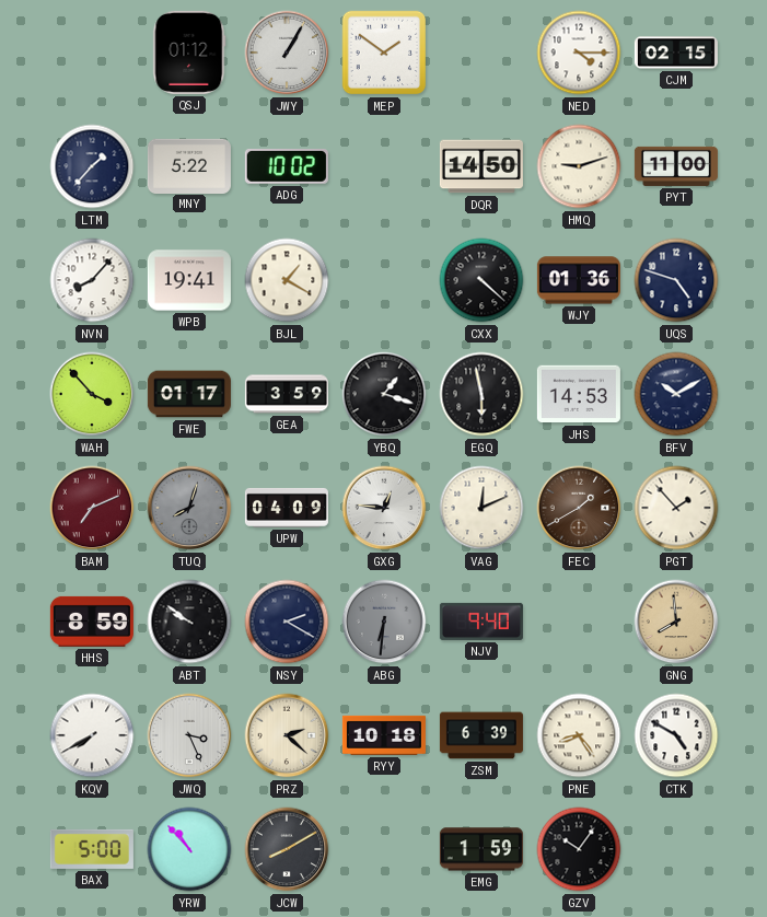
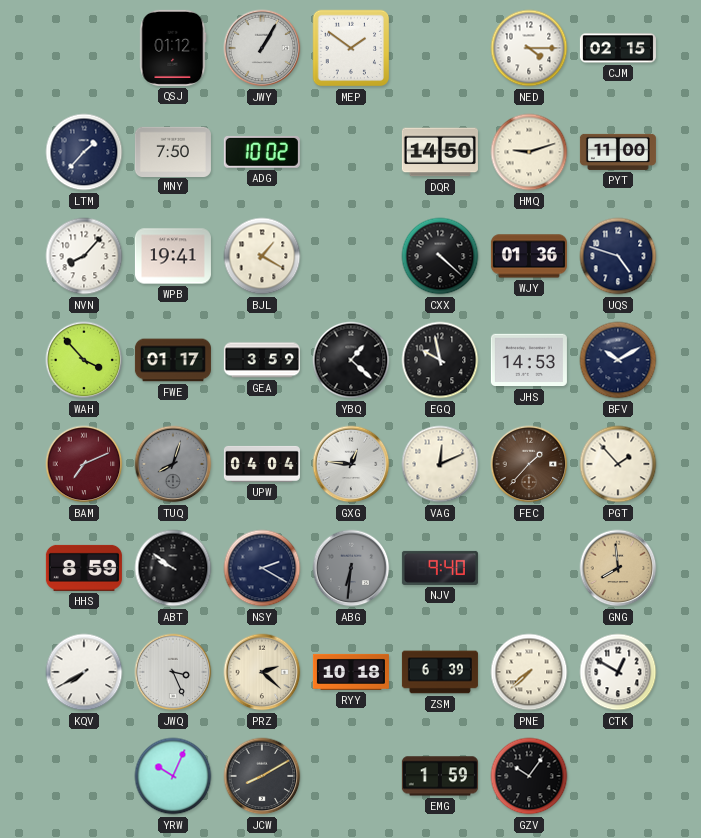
MNY: 5:22 -> 7:50 (173, 151)
YBQ: 1:18 -> 1:22 (351, 360)
EGQ: 5:58 -> 9:58 (440, 360)
UPW: 04:09 -> 04:04 (262, 464)
FEC: 1:40 -> 1:37 (529, 464)
PNE: 8:24 -> 7:38 (529, 672)
CTK: 4:50 -> 12:50 (618, 672)
BAX: 5:00 -> none (92, 849)
YRW: 10:53 -> 10:04 (173, 776)
